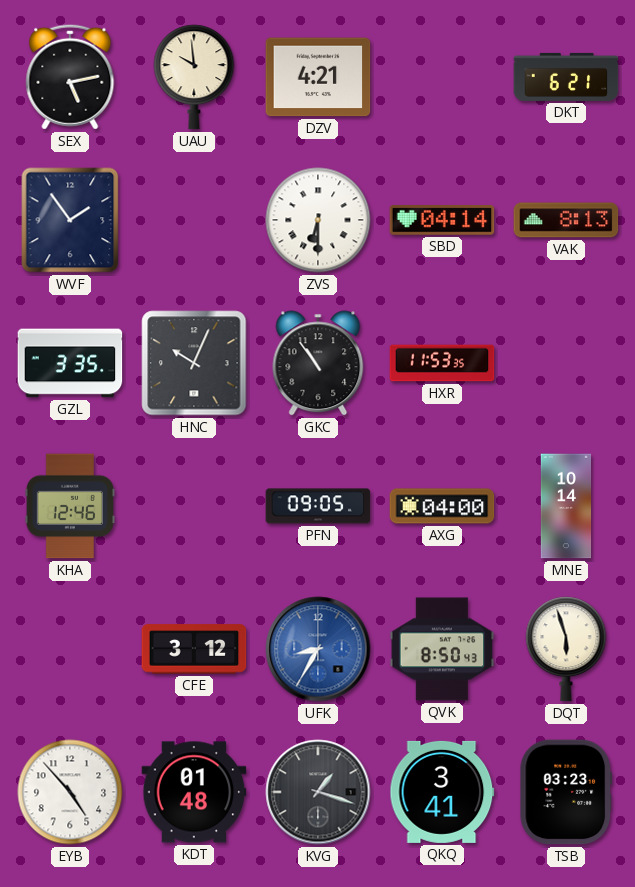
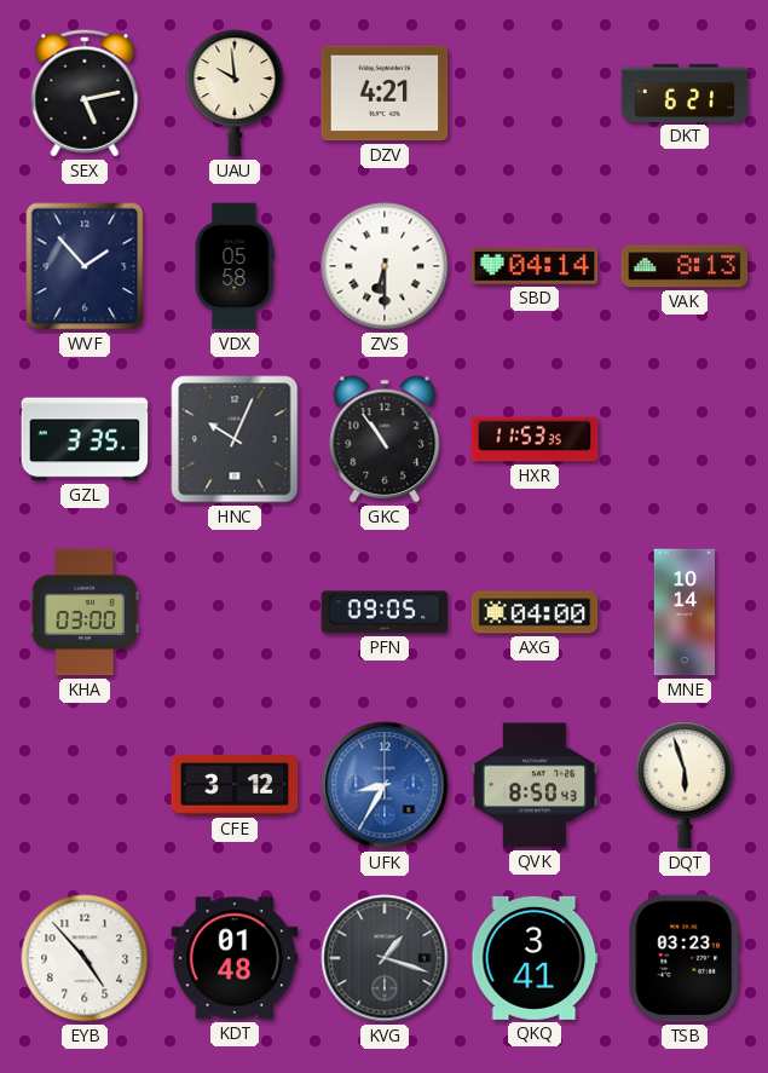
WVF: 1:54 -> 1:53 (85, 266)
VDX: none -> 05:58 (235, 266)
KHA: 12:46 -> 03:00 (83, 612)
